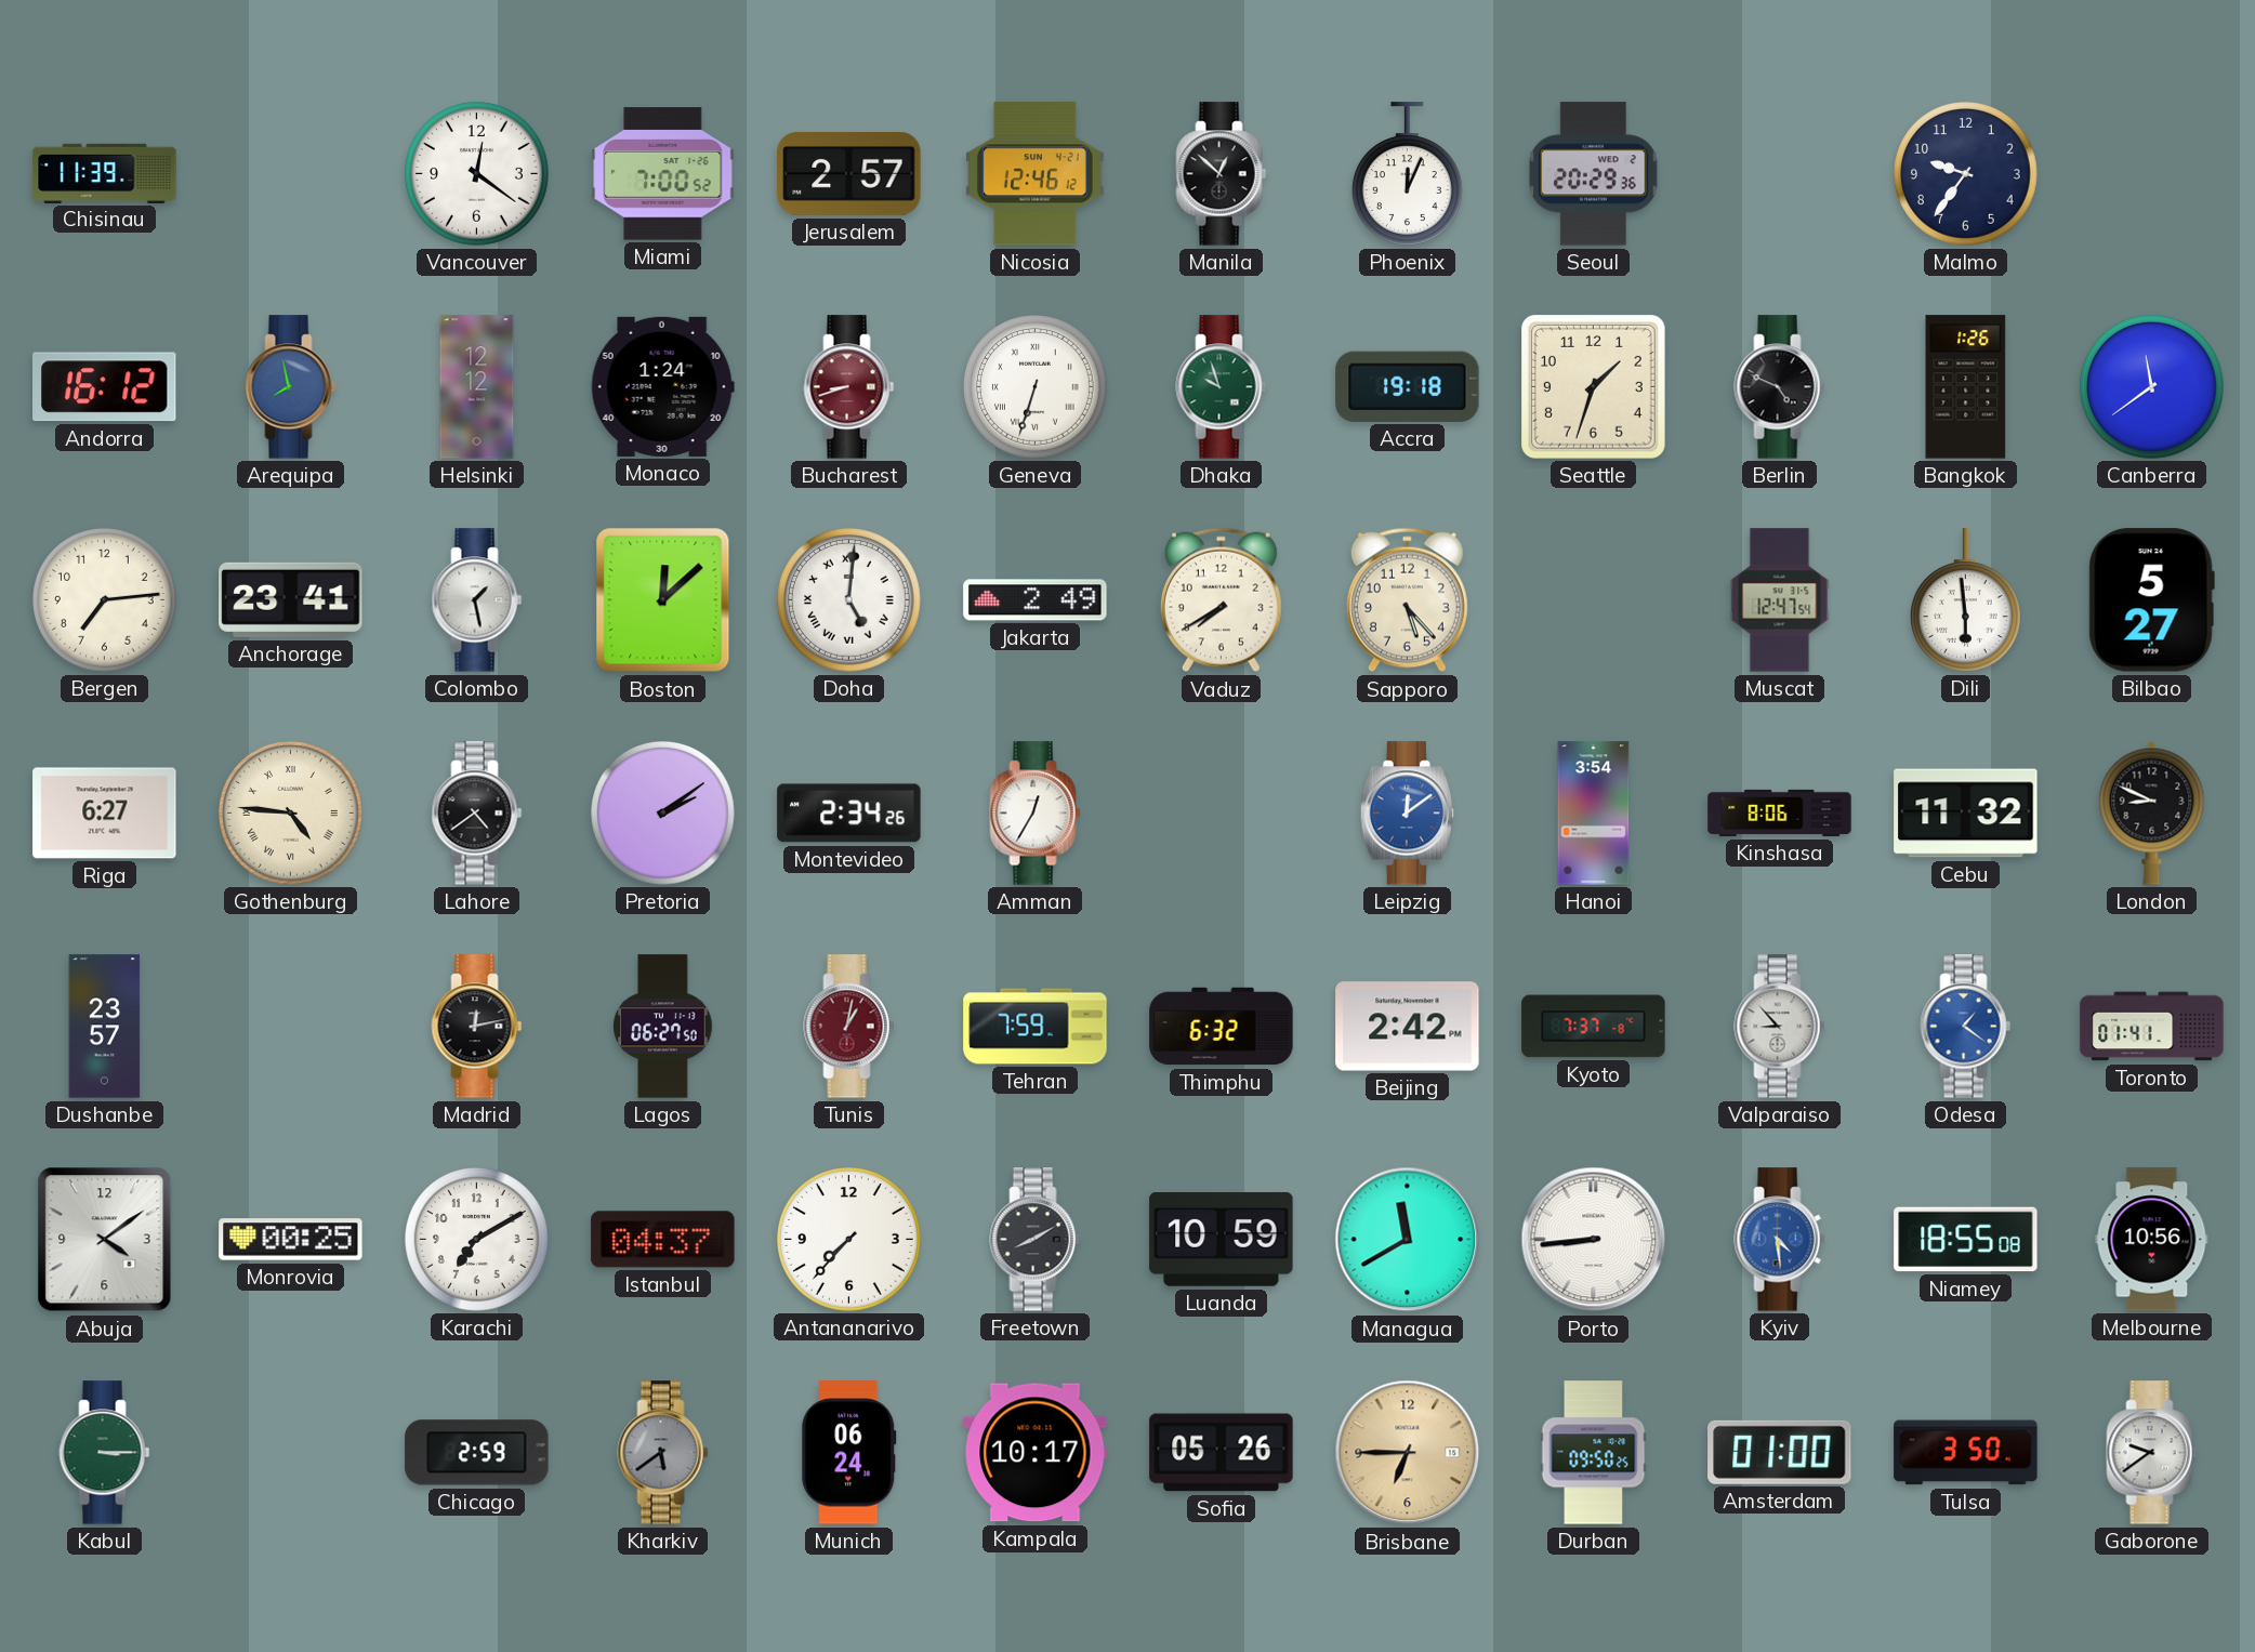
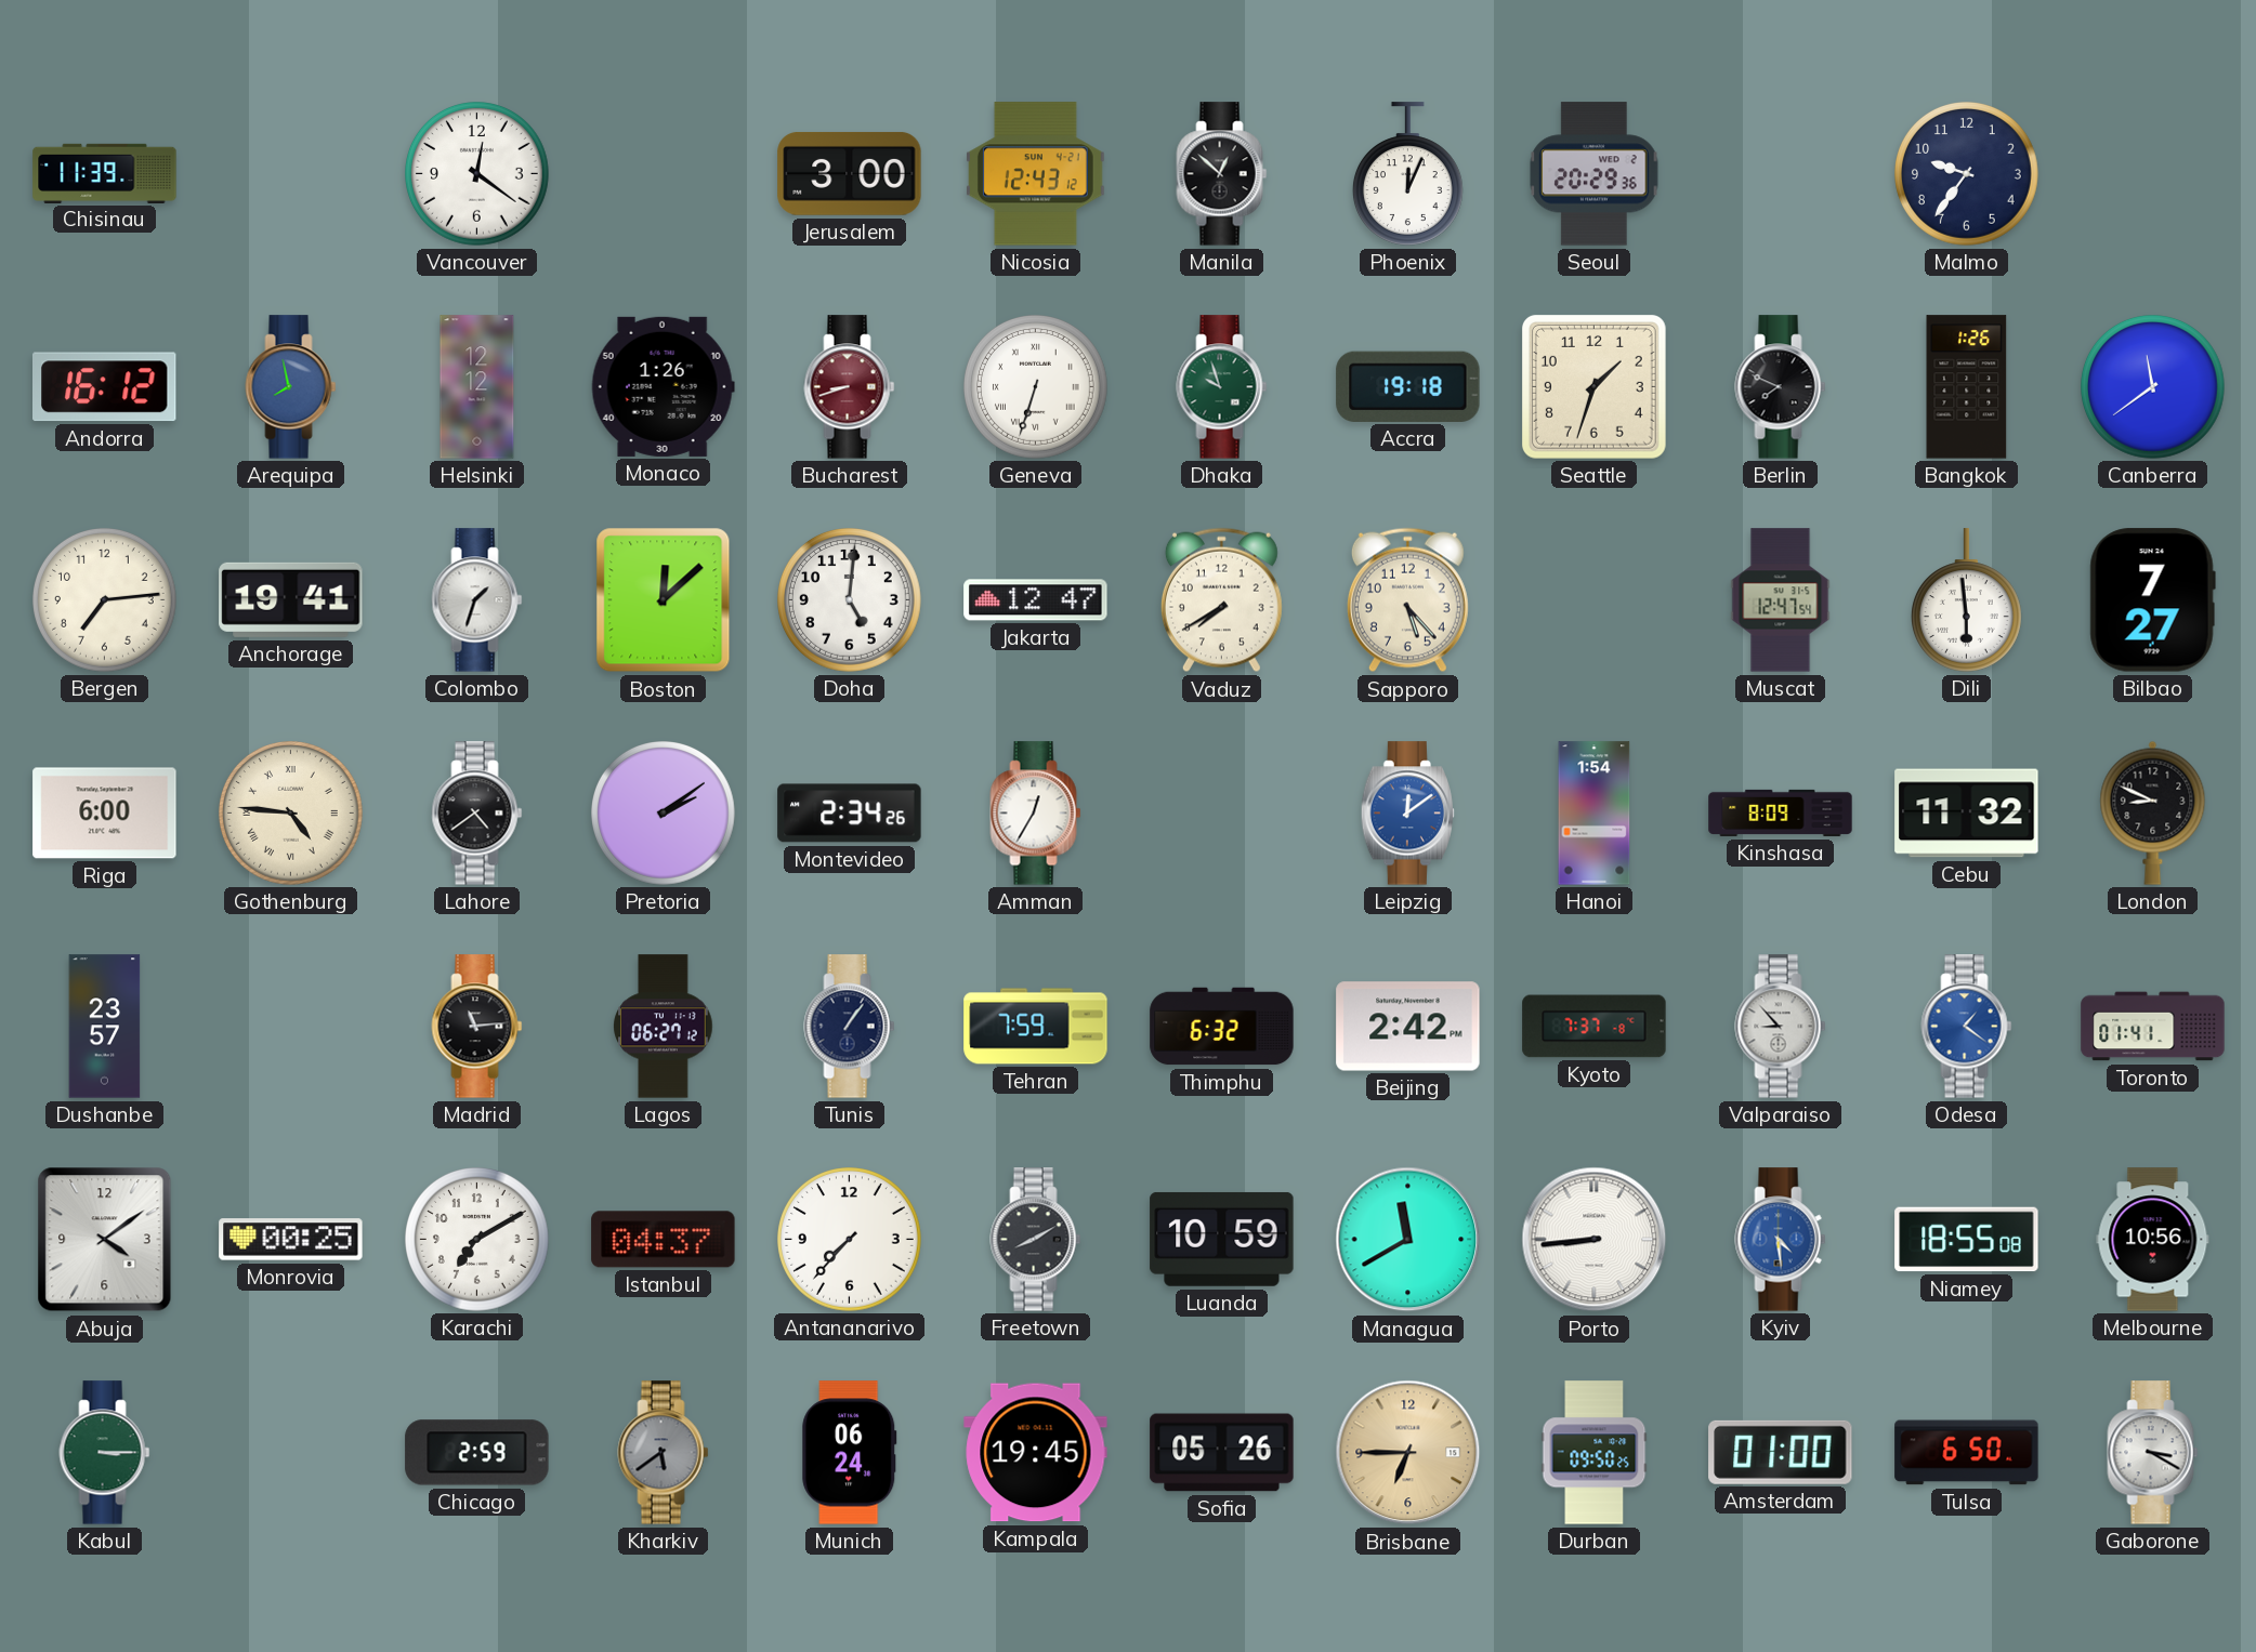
Miami: 7:00 -> none (663, 174)
Jerusalem: 2:57 -> 3:00 (850, 173)
Nicosia: 12:46 -> 12:43 (1035, 174)
Monaco: 1:24 -> 1:26 (663, 386)
Berlin: 4:49 -> 7:49 (1781, 387)
Anchorage: 23:41 -> 19:41 (291, 599)
Colombo: 1:28 -> 1:33 (477, 600)
Doha numerals: Roman -> Arabic (850, 600)
Jakarta: 2:49 -> 12:47 (1036, 600)
Bilbao: 5:27 -> 7:27 (2152, 600)
Riga: 6:27 -> 6:00 (105, 814)
Hanoi: 3:54 -> 1:54 (1595, 814)
Kinshasa: 8:06 -> 8:09 (1781, 812)
Madrid: 12:13 -> 11:14 (477, 1027)
Lagos: 06:27:50 -> 06:27:12 (664, 1027)
Tunis: 1:02 -> 1:06 (850, 1027)
Tunis dial: burgundy -> navy (850, 1027)
Kampala: 10:17 -> 19:45 (1036, 1453)
Tulsa: 3:50 -> 6:50 (1967, 1453)
Gaborone: 9:39 -> 3:20 (2153, 1453)
